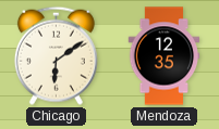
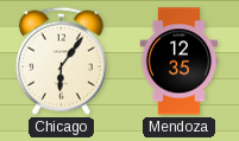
Chicago: 6:09 -> 6:06 (61, 60)
